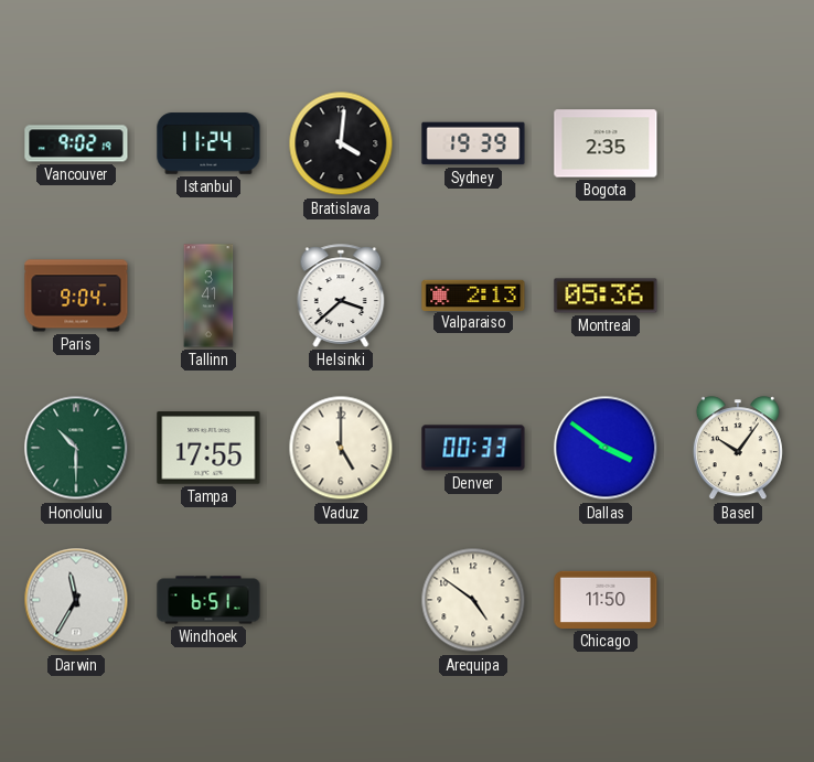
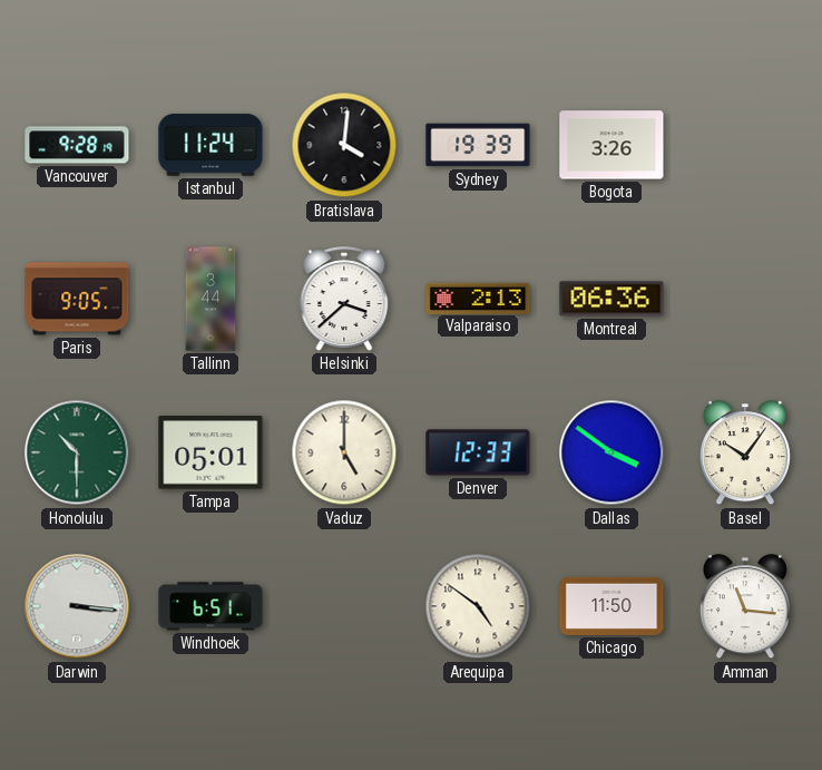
Vancouver: 9:02 -> 9:28 (77, 145)
Bogota: 2:35 -> 3:26 (611, 145)
Paris: 9:04 -> 9:05 (77, 299)
Tallinn: 3:41 -> 3:44 (211, 299)
Montreal: 05:36 -> 06:36 (611, 299)
Tampa: 17:55 -> 05:01 (211, 452)
Denver: 00:33 -> 12:33 (478, 452)
Darwin: 11:35 -> 3:16 (77, 606)
Amman: none -> 11:16 (745, 607)
